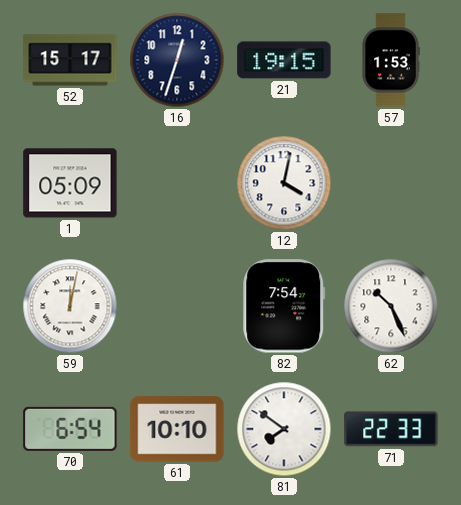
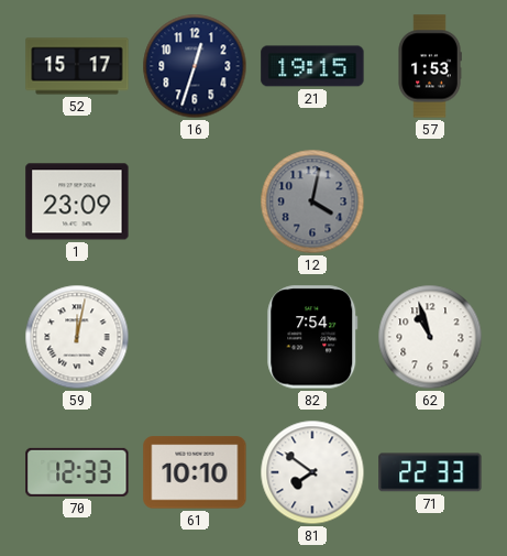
1: 05:09 -> 23:09 (77, 201)
12 dial: white -> grey (312, 201)
62: 10:26 -> 10:57 (430, 337)
70: 6:54 -> 12:33 (77, 472)
